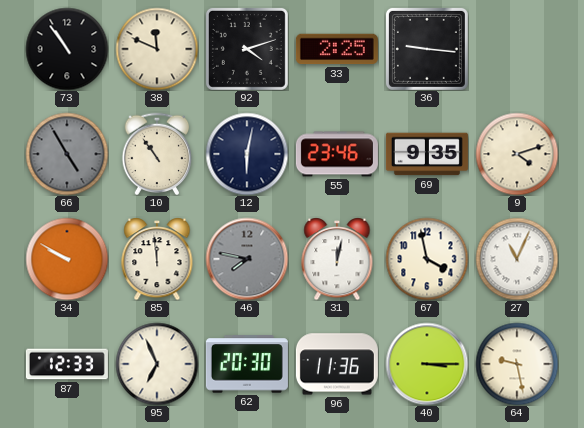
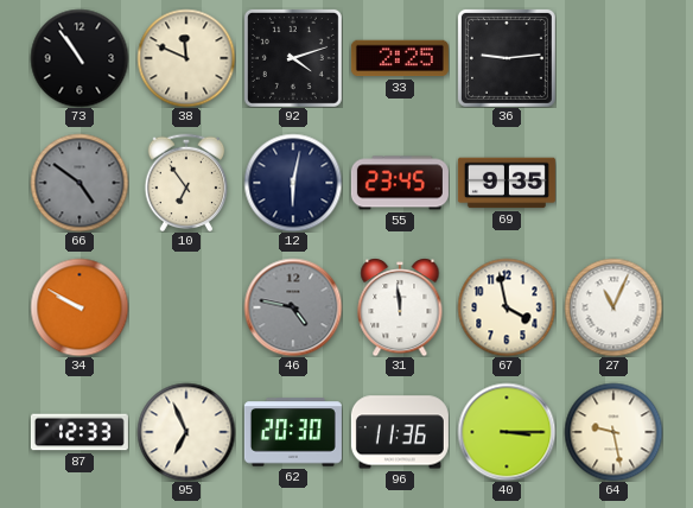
36: 9:16 -> 9:14 (507, 58)
66: 4:55 -> 4:51 (80, 183)
10: 10:54 -> 6:54 (186, 183)
55: 23:46 -> 23:45 (400, 183)
9: 4:12 -> none (517, 154)
85: 11:59 -> none (157, 259)
46: 7:47 -> 4:47 (293, 307)
31: 12:02 -> 11:59 (400, 307)
